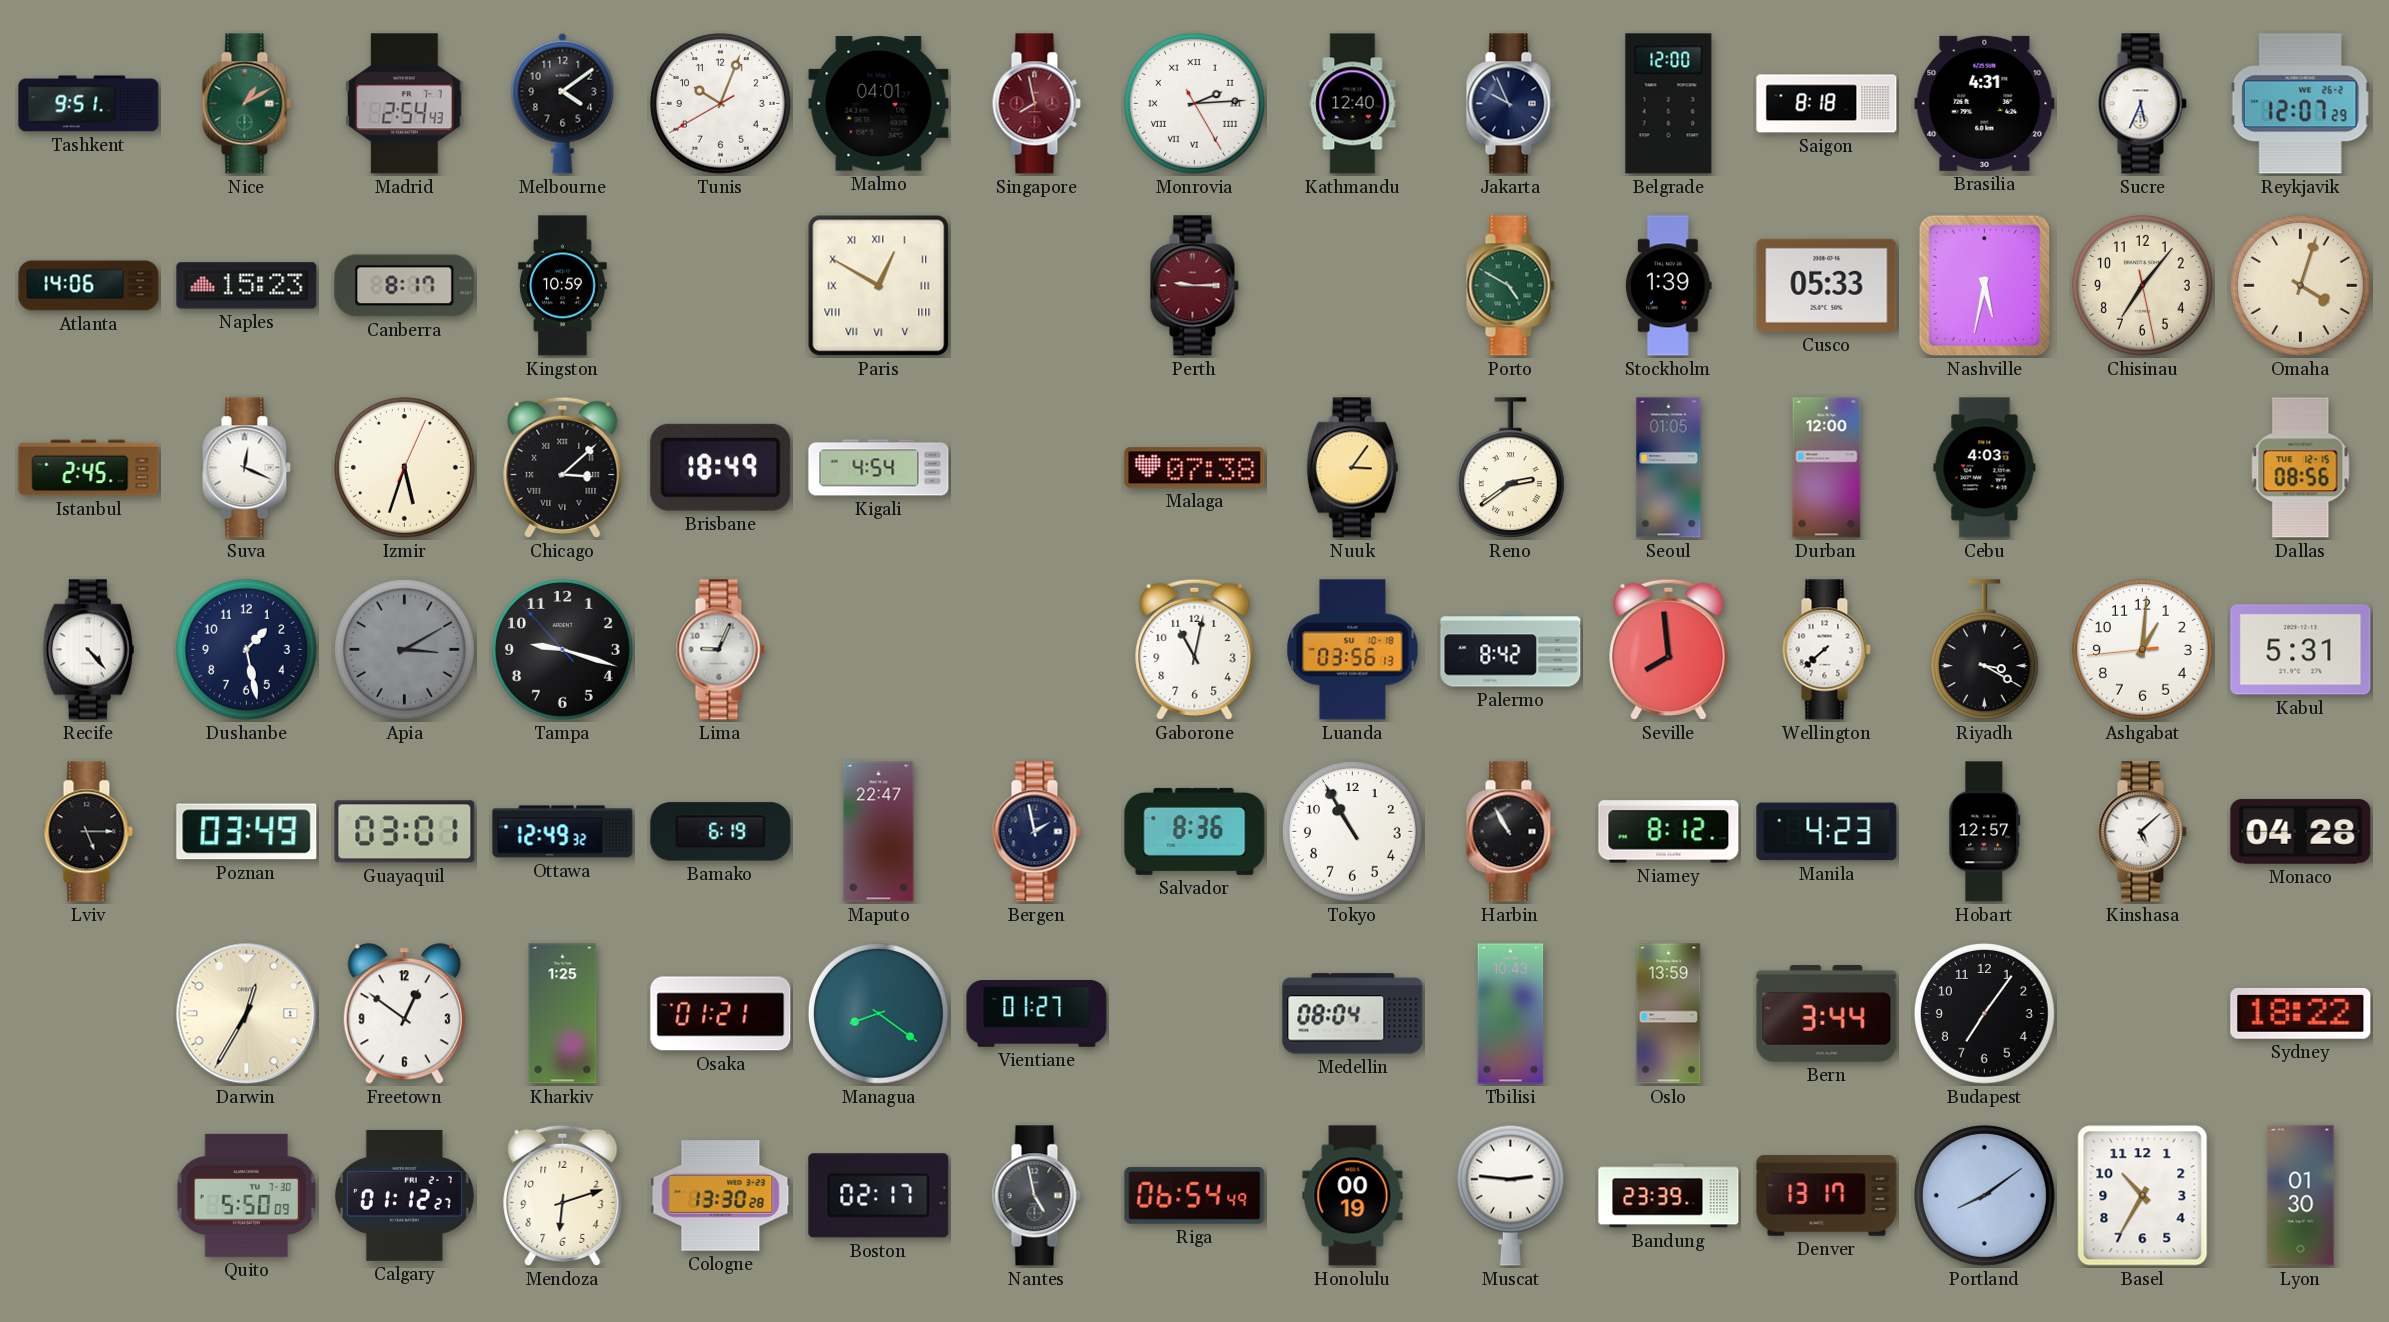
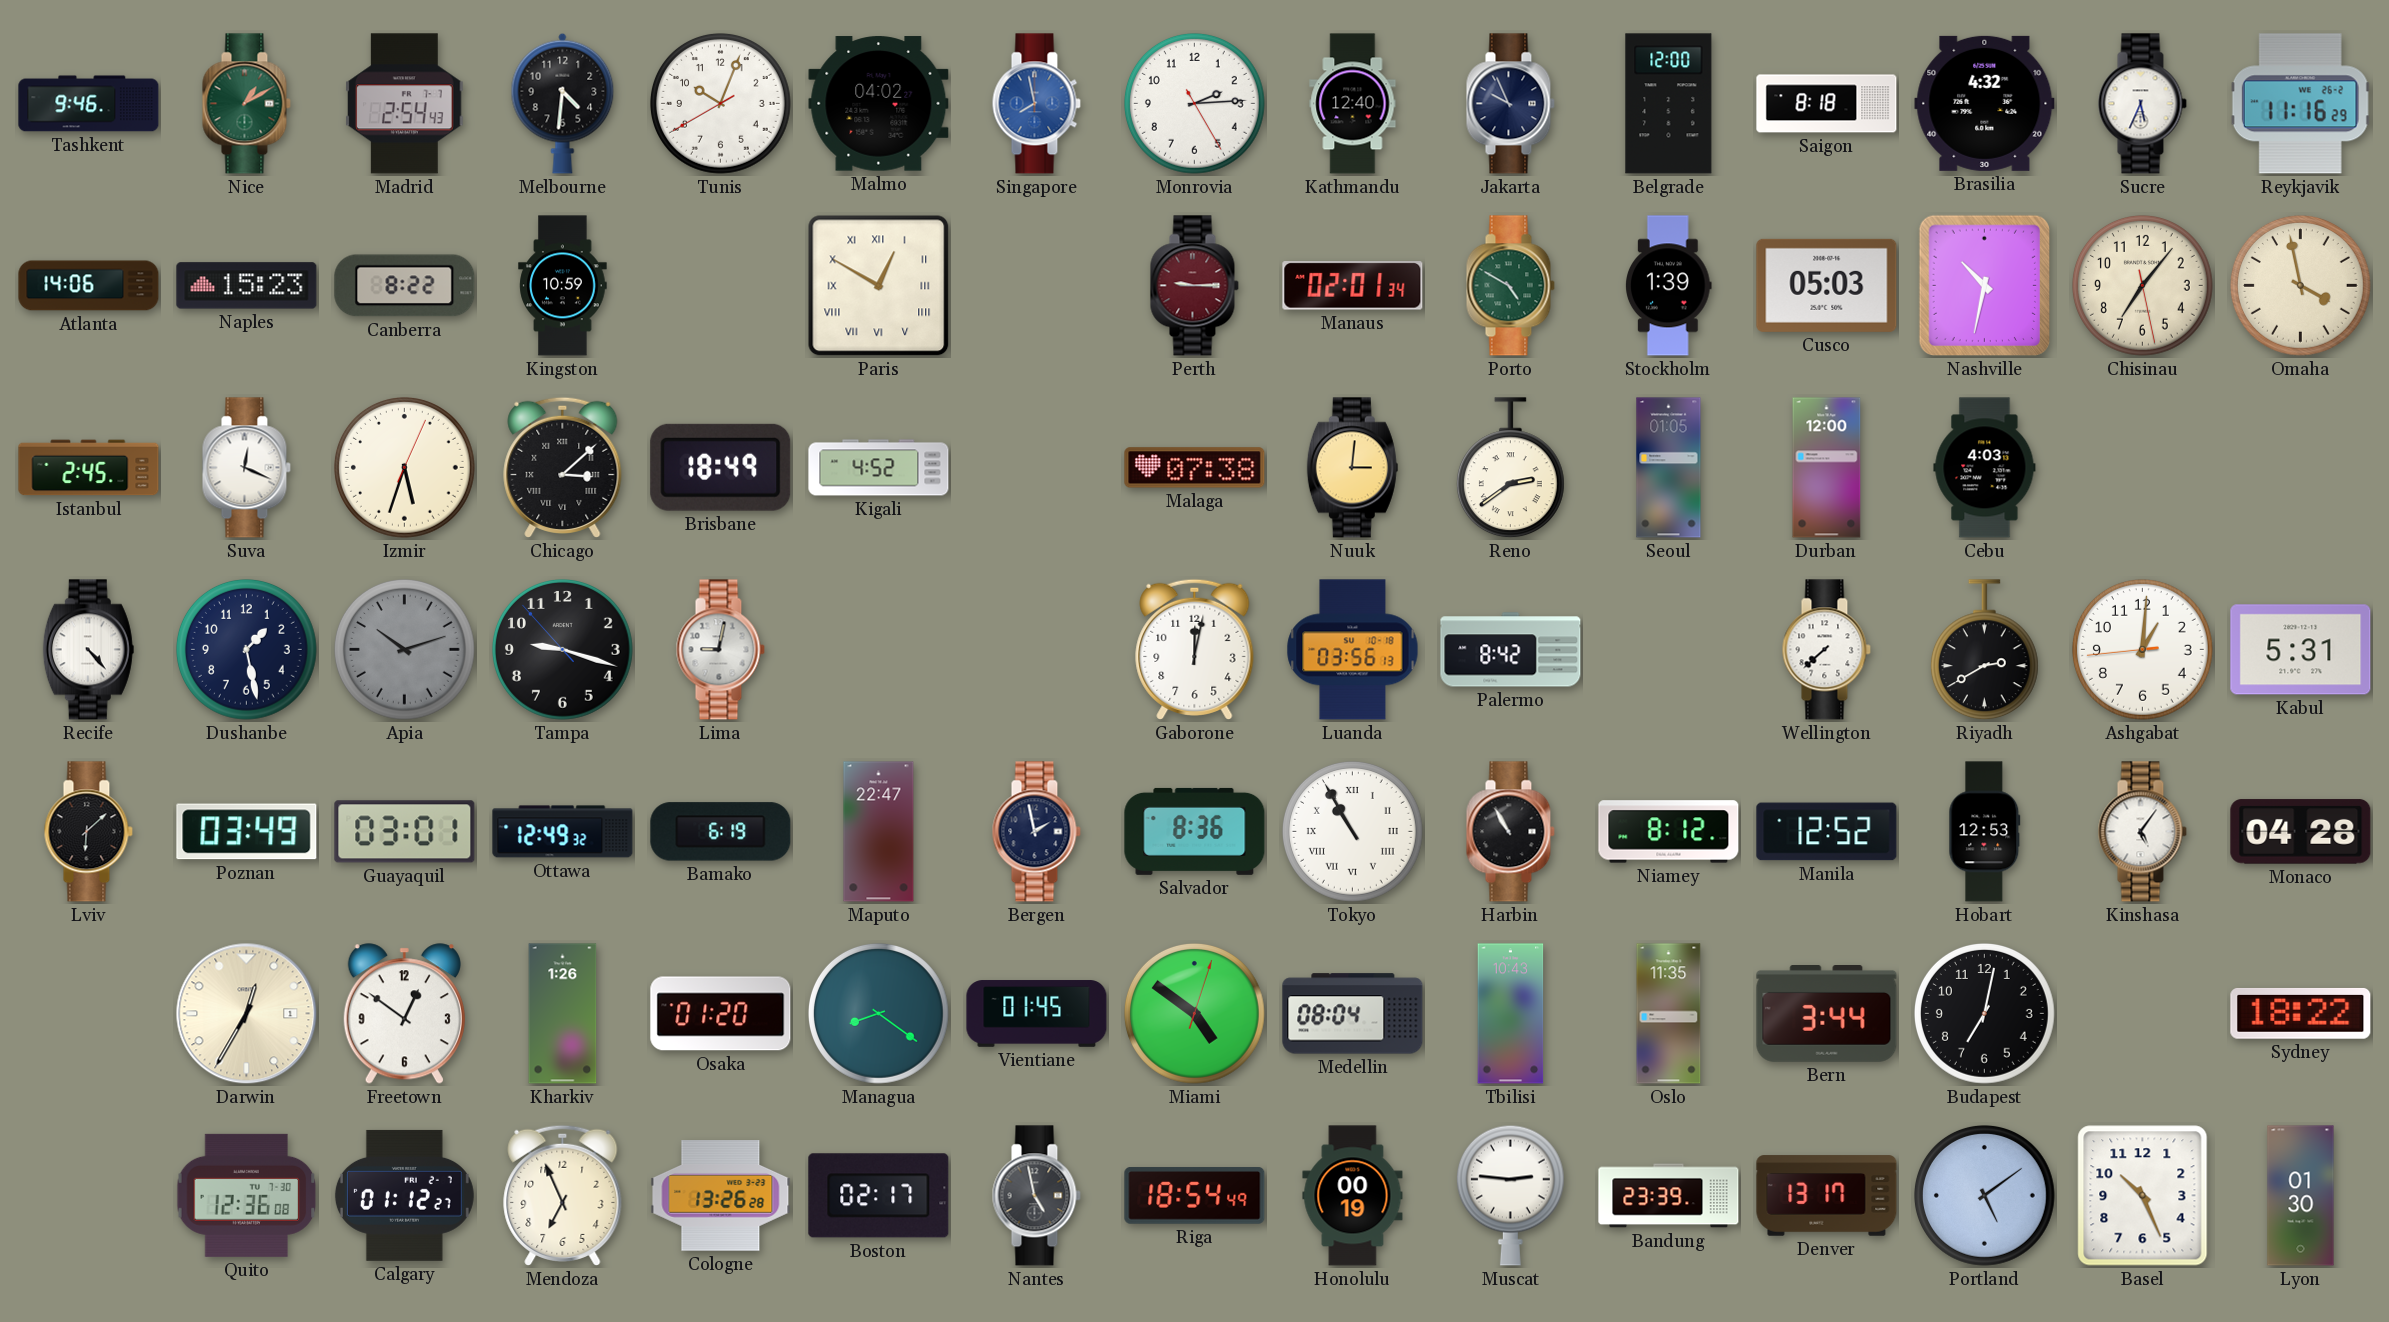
Tashkent: 9:51 -> 9:46 (89, 104)
Melbourne: 4:09 -> 4:31 (563, 103)
Malmo: 04:01 -> 04:02 (879, 104)
Singapore dial: burgundy -> blue (1036, 104)
Monrovia numerals: Roman -> Arabic (1195, 104)
Brasilia: 4:31 -> 4:32 (1985, 103)
Reykjavik: 12:07 -> 11:16 (2300, 104)
Canberra: 8:17 -> 8:22 (405, 286)
Manaus: none -> 02:01 (1353, 286)
Cusco: 05:33 -> 05:03 (1827, 285)
Nashville: 5:32 -> 10:32 (1985, 286)
Omaha: 4:03 -> 3:58 (2301, 286)
Kigali: 4:54 -> 4:52 (879, 468)
Nuuk: 3:06 -> 3:01 (1352, 468)
Dallas: 08:56 -> none (2301, 468)
Apia: 3:10 -> 10:12 (405, 650)
Lima: 9:04 -> 9:02 (720, 650)
Gaborone: 11:02 -> 12:02 (1195, 649)
Seville: 7:59 -> none (1669, 649)
Riyadh: 3:20 -> 2:40 (1984, 650)
Lviv: 5:15 -> 6:08 (88, 832)
Tokyo numerals: Arabic -> Roman (1353, 832)
Manila: 4:23 -> 12:52 (1827, 832)
Hobart: 12:57 -> 12:53 (1985, 832)
Kinshasa: 5:08 -> 5:06 (2142, 832)
Kharkiv: 1:25 -> 1:26 (563, 1014)
Osaka: 01:21 -> 01:20 (721, 1014)
Vientiane: 01:27 -> 01:45 (1037, 1014)
Miami: none -> 4:51 (1195, 1014)
Oslo: 13:59 -> 11:35 (1669, 1014)
Budapest: 7:06 -> 7:02 (1985, 1014)
Quito: 5:50 -> 12:36 (247, 1195)
Mendoza: 6:12 -> 6:56 (563, 1195)
Cologne: 13:30 -> 13:26 (721, 1196)
Riga: 06:54 -> 18:54 (1195, 1196)
Portland: 8:09 -> 5:09 (1985, 1196)
Basel: 10:35 -> 10:26 (2143, 1196)
